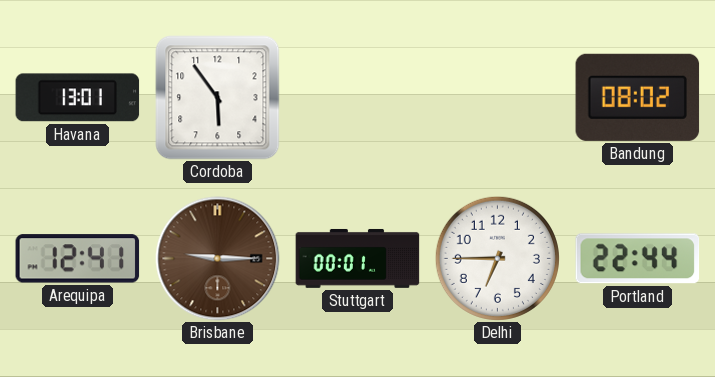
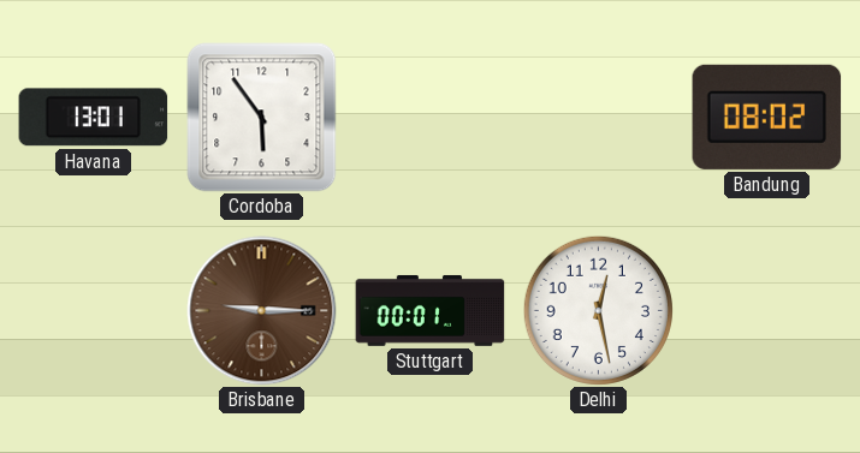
Arequipa: 12:41 -> none (78, 259)
Delhi: 6:45 -> 12:28 (598, 310)
Portland: 22:44 -> none (638, 259)
